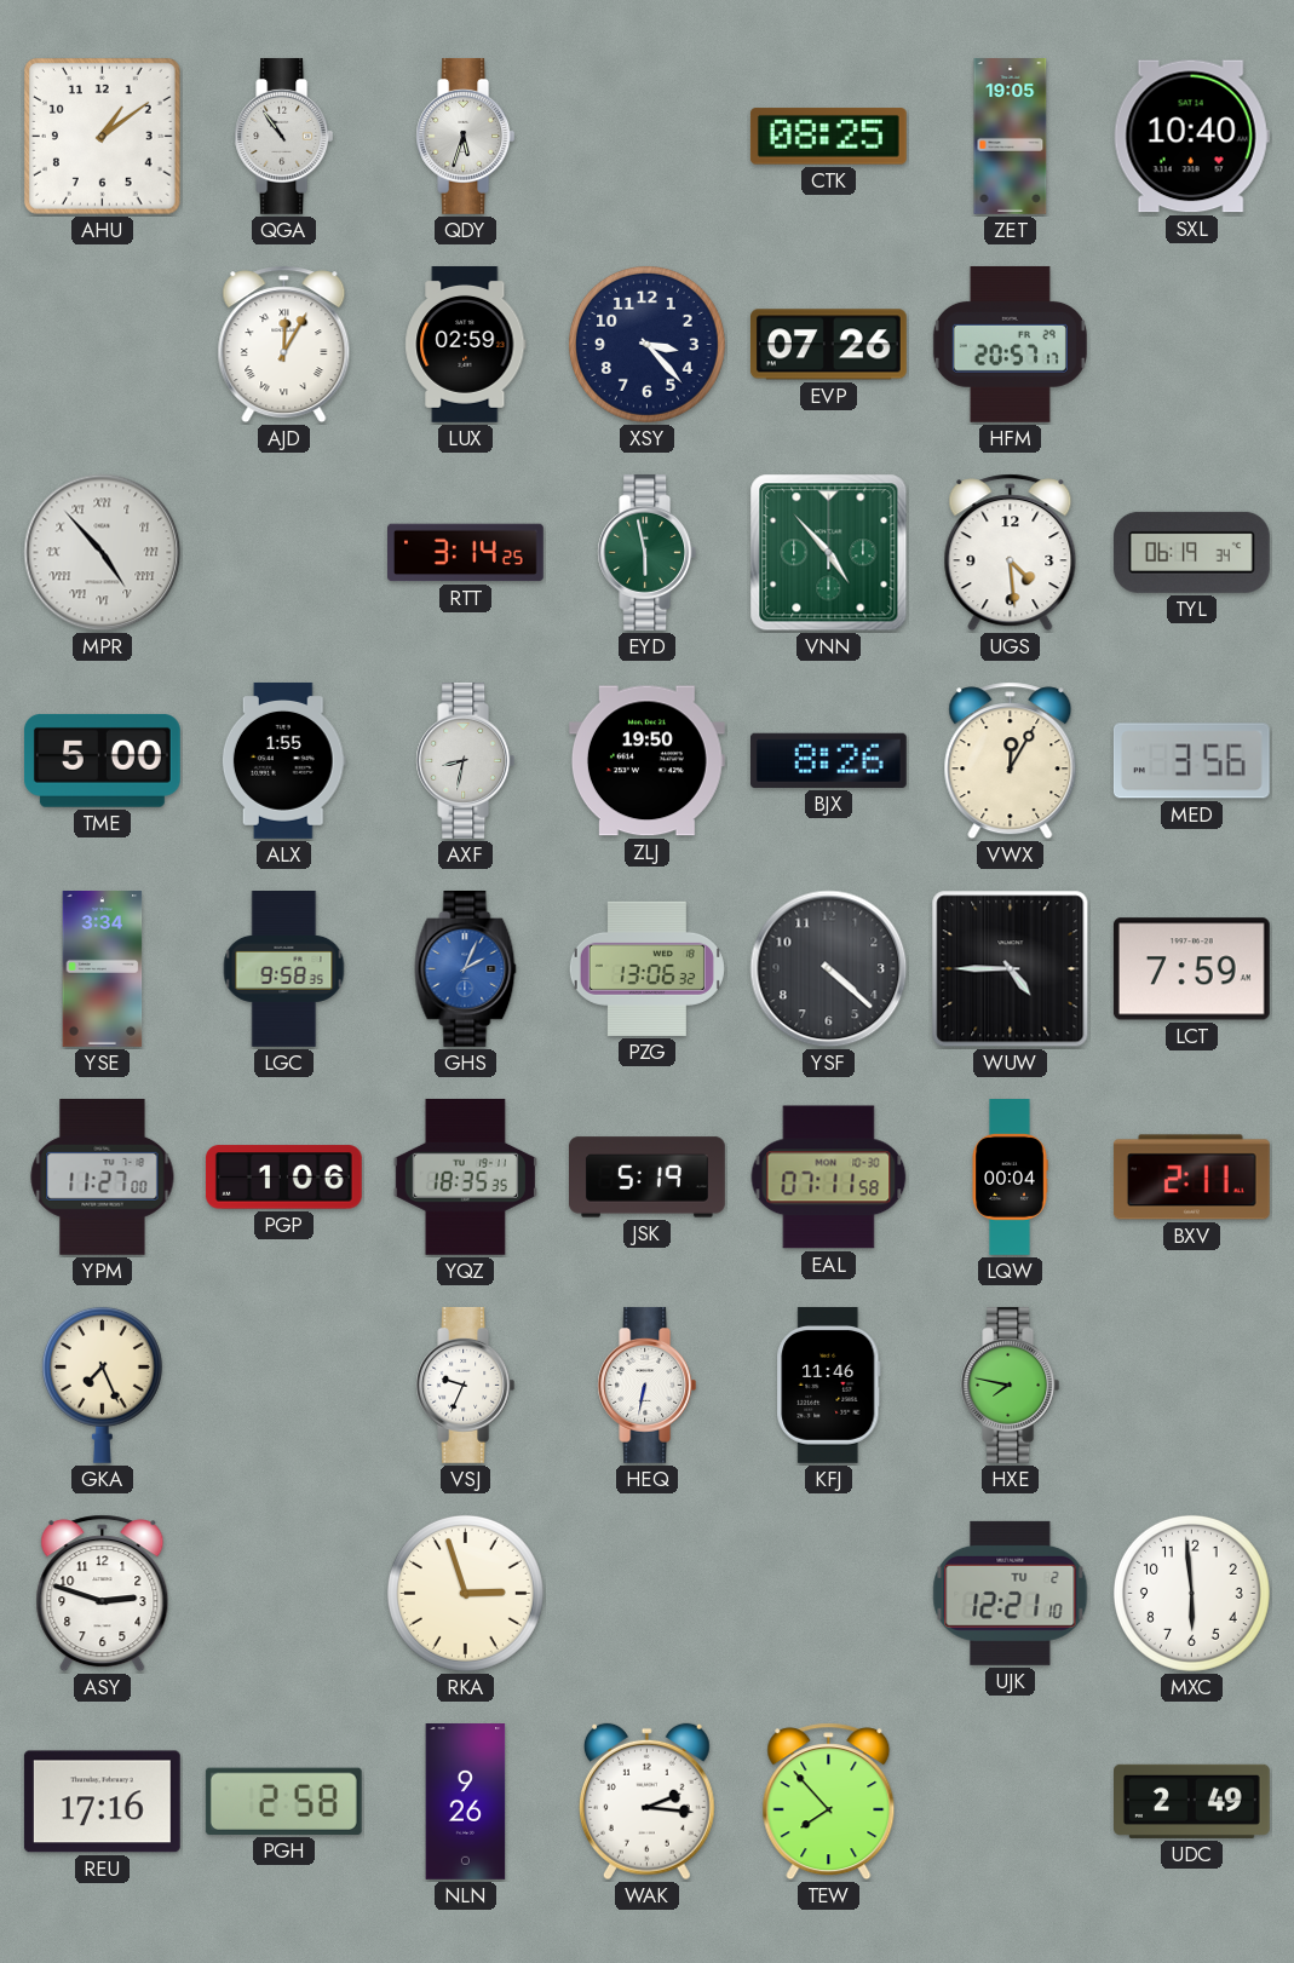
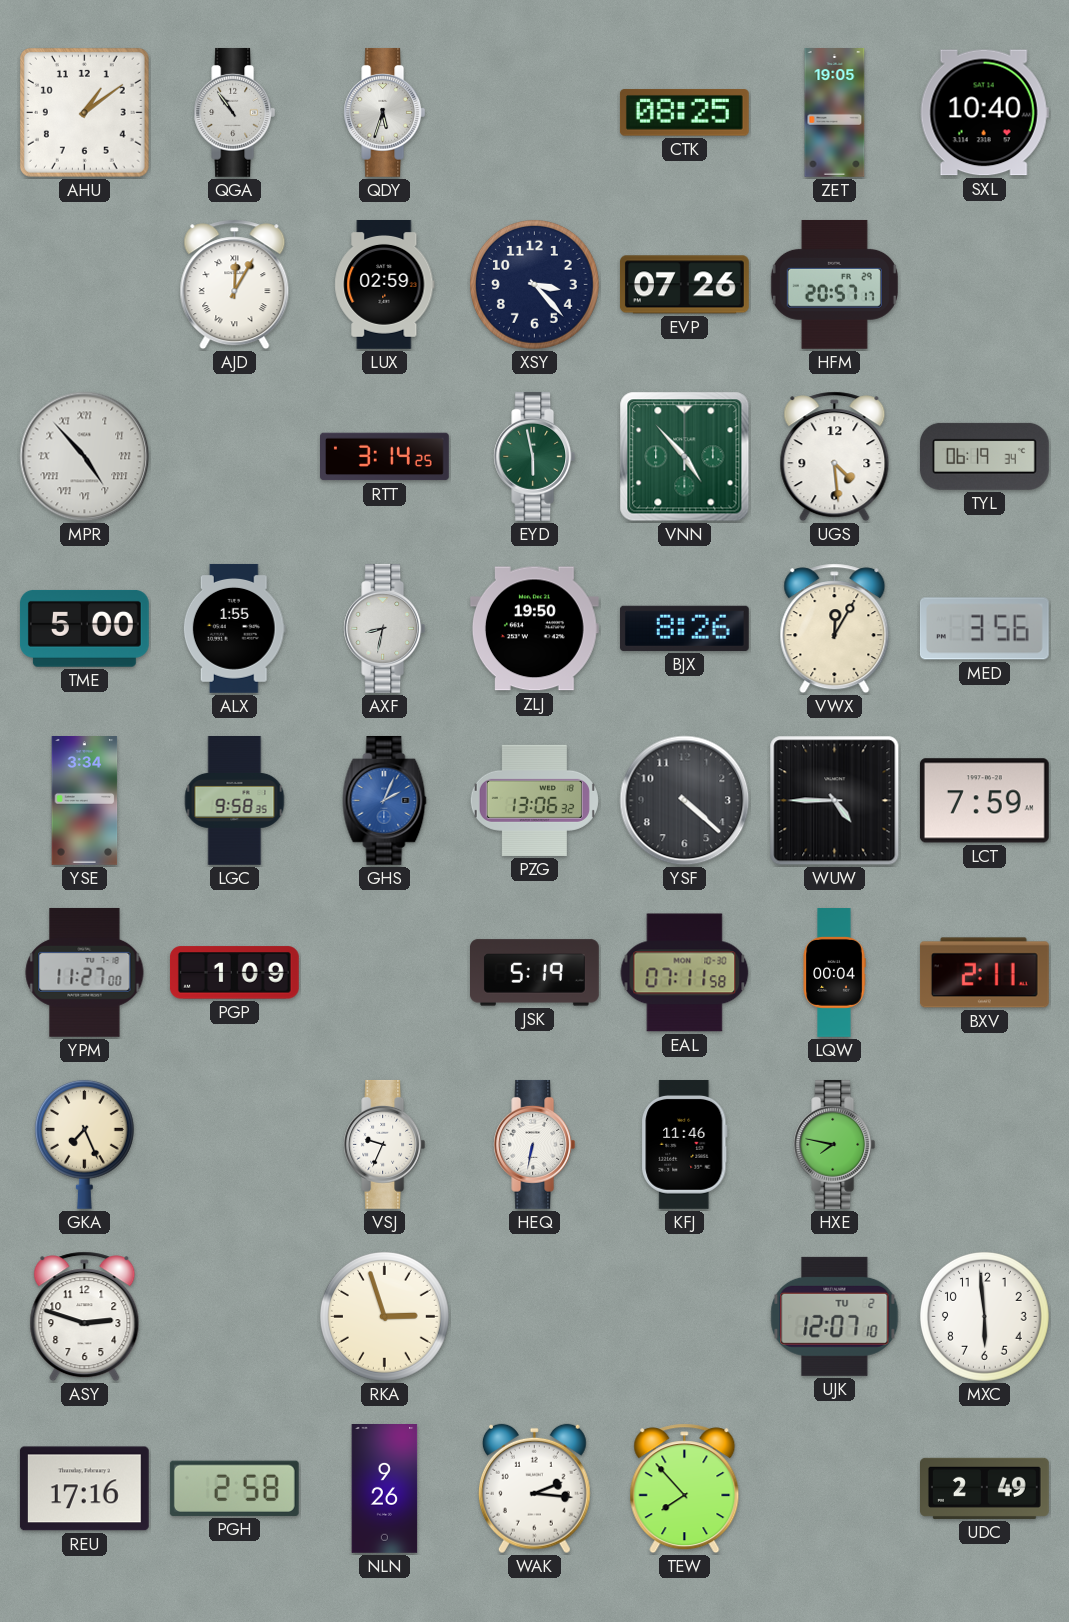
PGP: 1:06 -> 1:09 (234, 973)
YQZ: 18:35 -> none (465, 1176)
UJK: 12:21 -> 12:07 (835, 1316)
